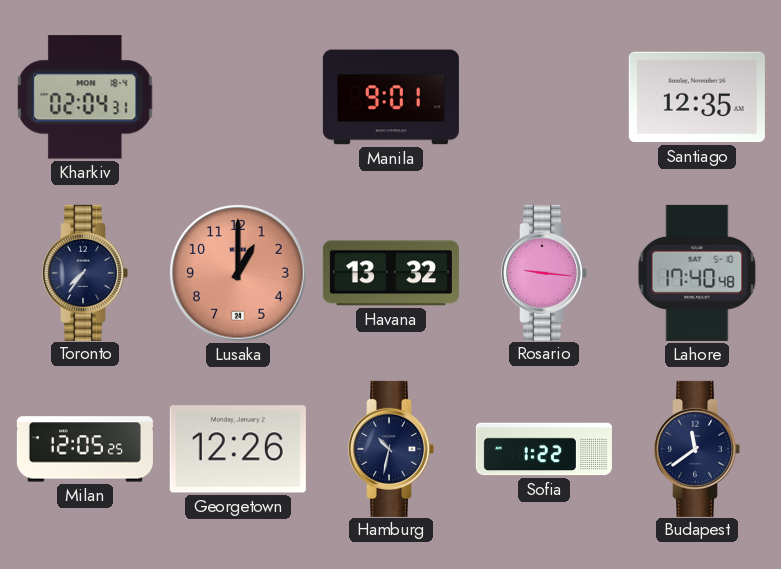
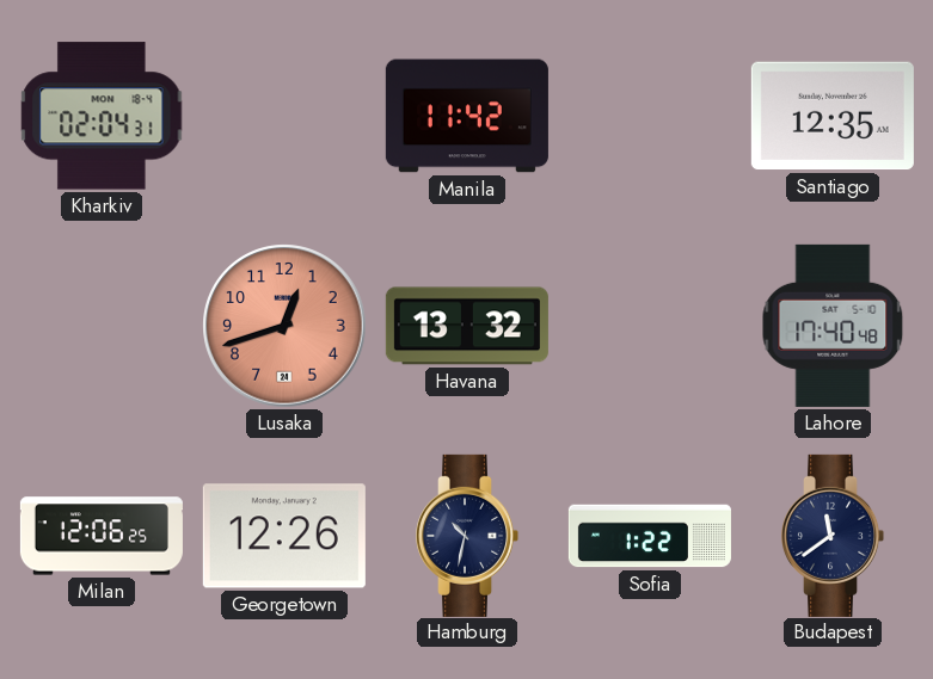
Manila: 9:01 -> 11:42 (467, 116)
Toronto: 7:36 -> none (86, 273)
Lusaka: 1:00 -> 12:42 (284, 326)
Rosario: 9:16 -> none (545, 273)
Milan: 12:05 -> 12:06 (102, 536)
